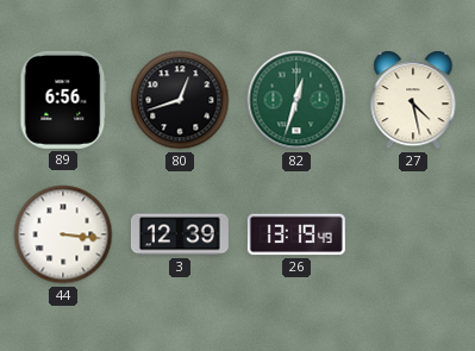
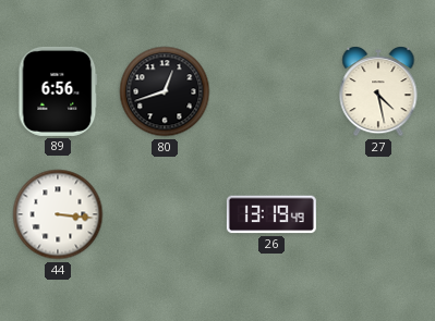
82: 12:33 -> none (296, 100)
3: 12:39 -> none (180, 234)
